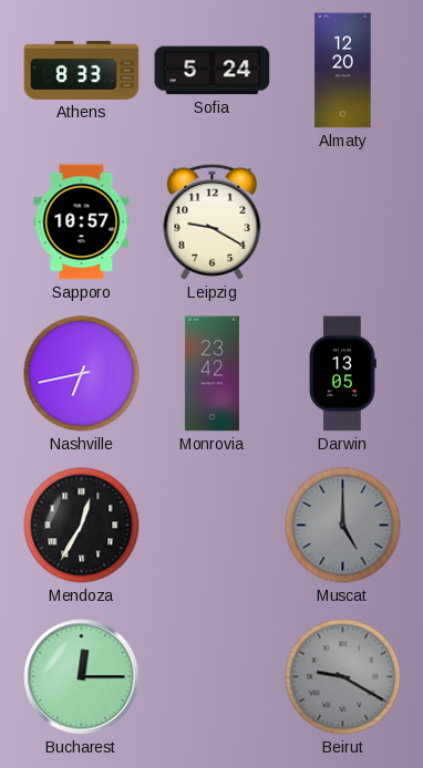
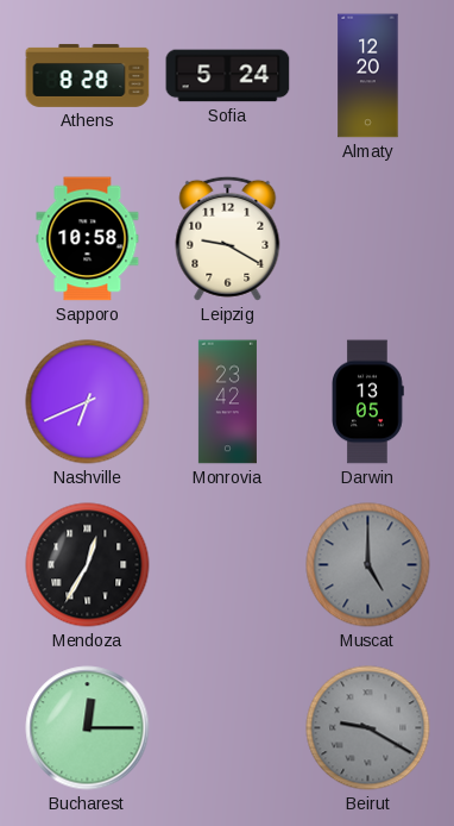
Athens: 8:33 -> 8:28 (88, 75)
Sapporo: 10:57 -> 10:58 (88, 239)
Nashville: 6:43 -> 6:41 (88, 402)
